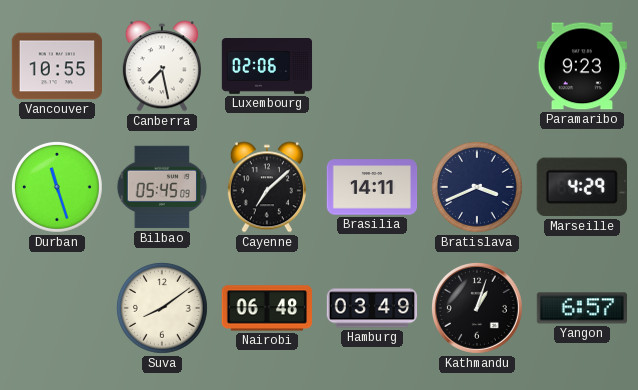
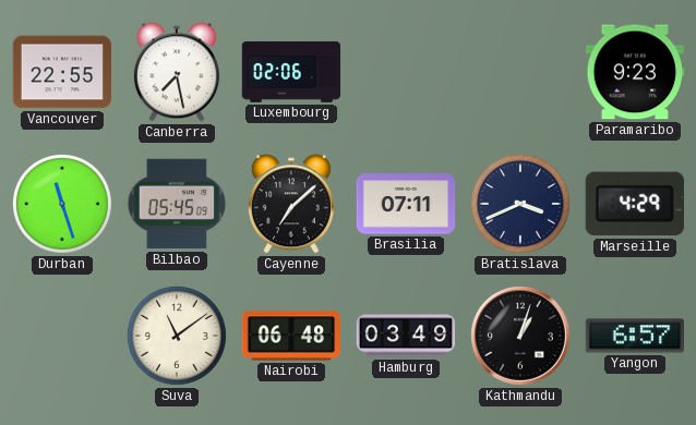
Vancouver: 10:55 -> 22:55 (61, 72)
Brasilia: 14:11 -> 07:11 (406, 204)
Suva: 8:09 -> 11:09 (177, 336)
